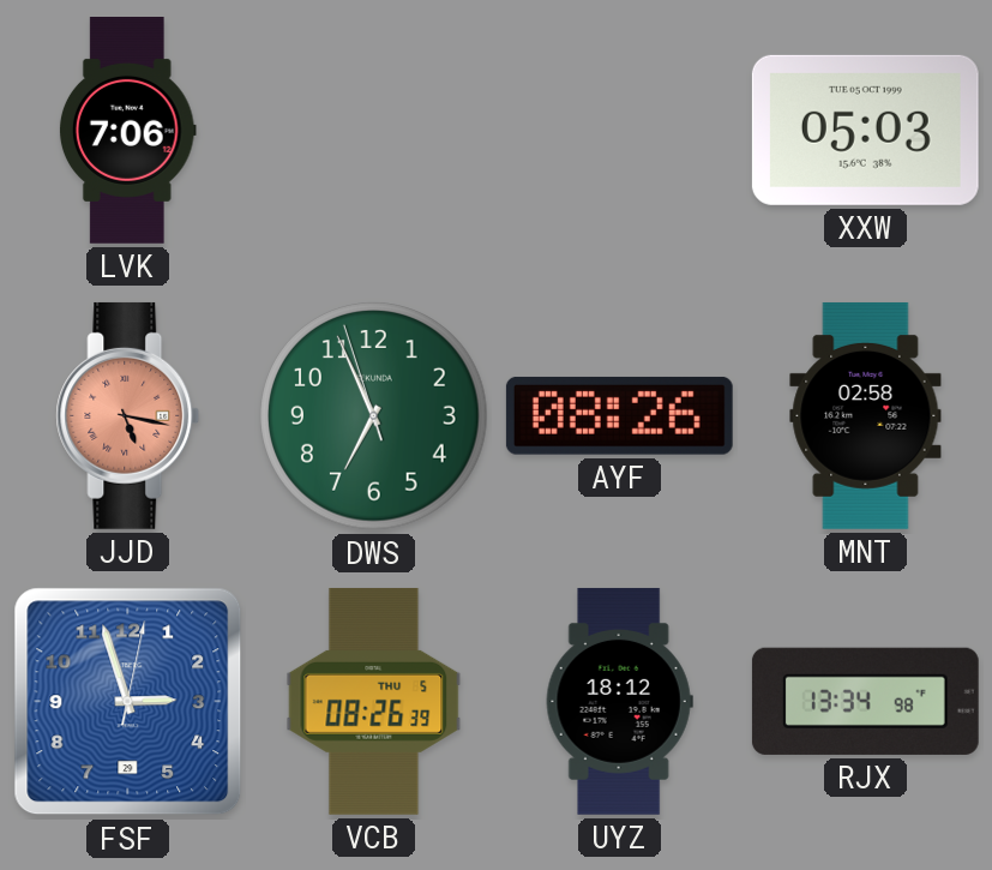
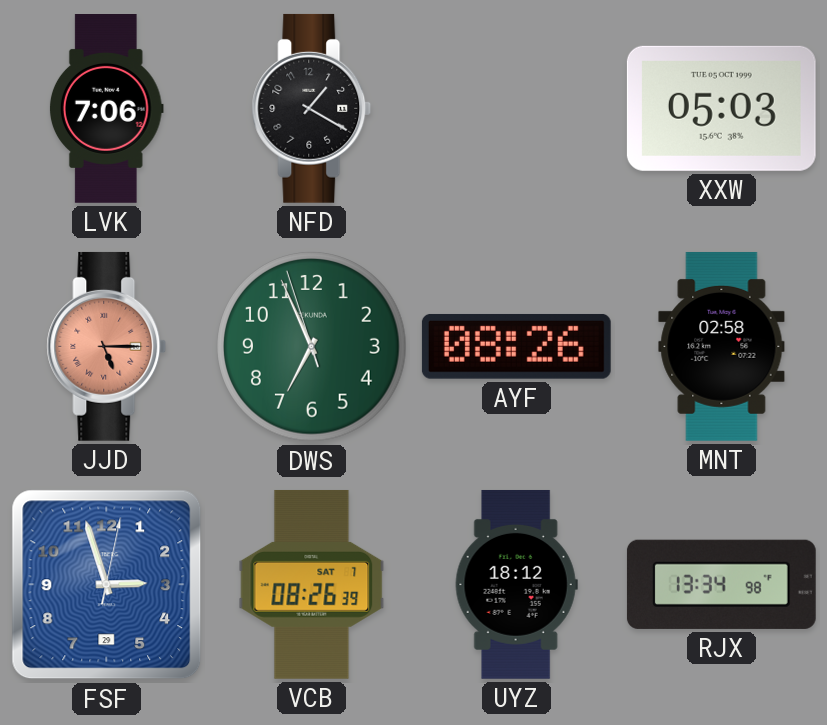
NFD: none -> 1:20 (312, 108)
JJD: 5:17 -> 5:15 (107, 346)
VCB date: THU 5 -> SAT 7 (312, 584)
